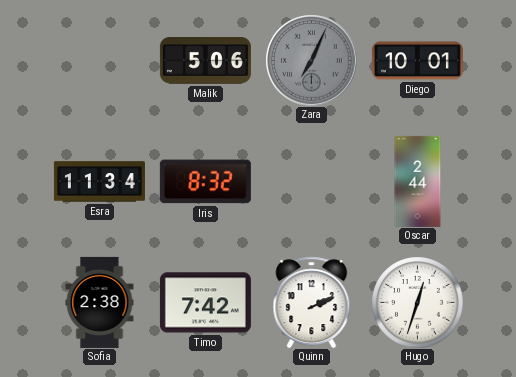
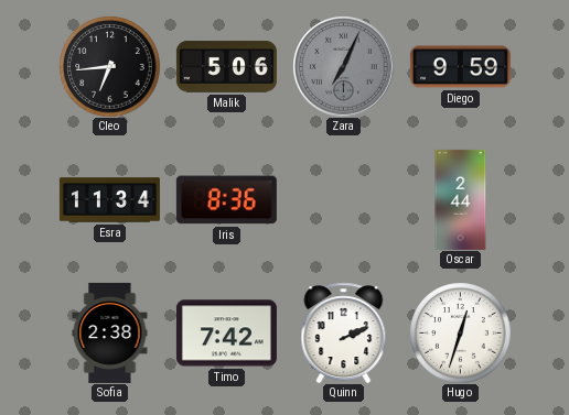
Cleo: none -> 6:44 (109, 66)
Diego: 10:01 -> 9:59 (460, 67)
Iris: 8:32 -> 8:36 (226, 200)
